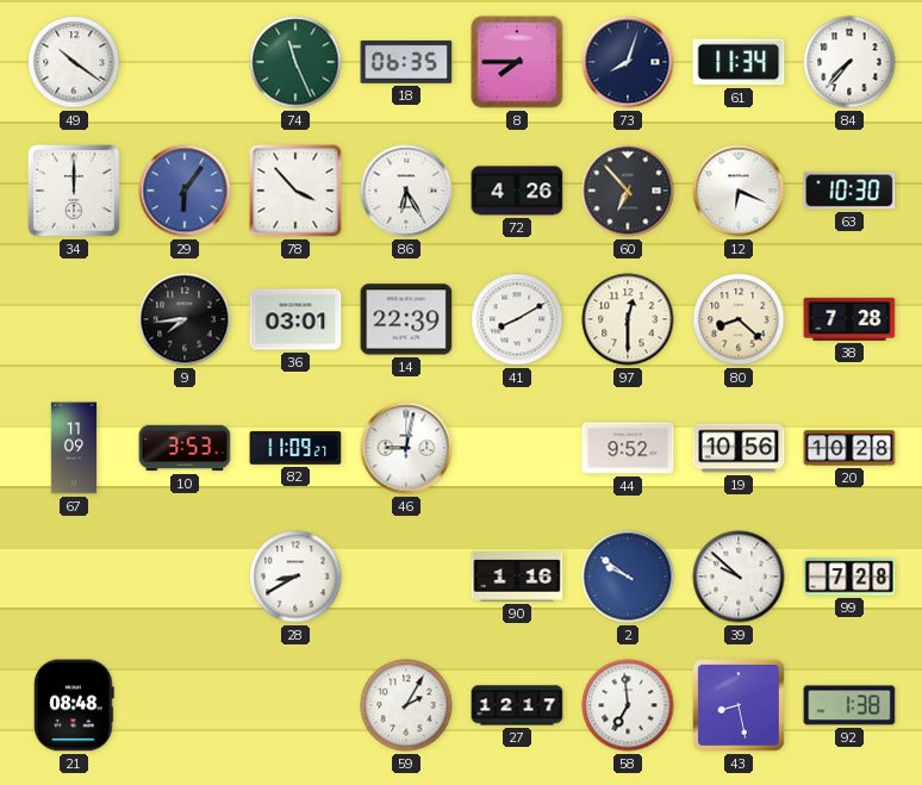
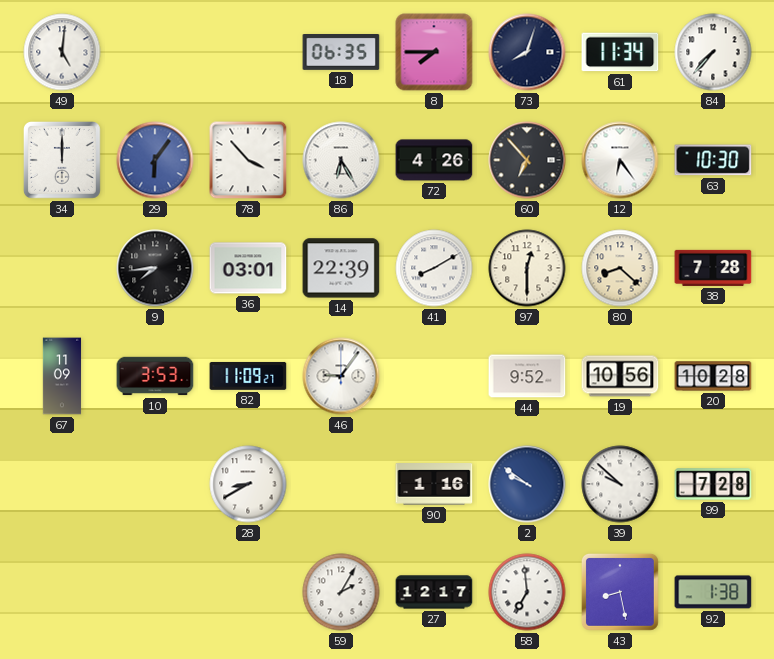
49: 10:21 -> 5:01 (62, 52)
74: 11:26 -> none (295, 62)
12: 6:19 -> 6:24 (620, 160)
46: 9:02 -> 9:06 (341, 376)
21: 08:48 -> none (75, 705)
